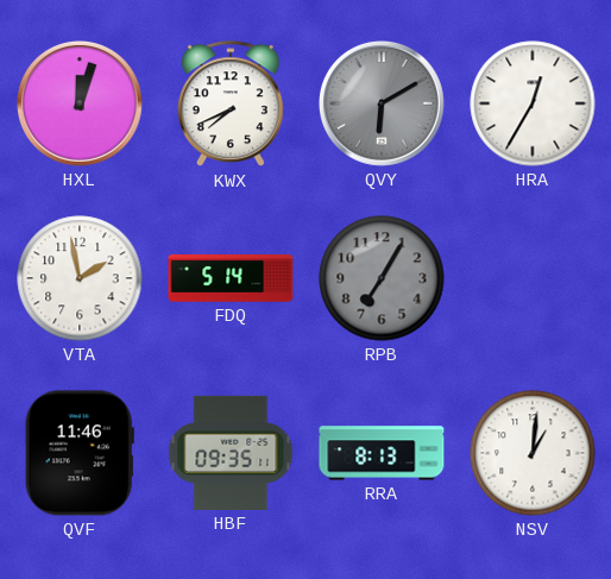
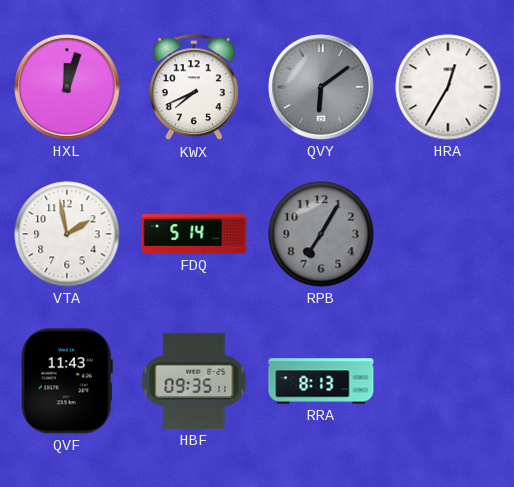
QVY: 6:10 -> 6:09 (321, 87)
QVF: 11:46 -> 11:43 (67, 381)
NSV: 1:01 -> none (533, 453)
